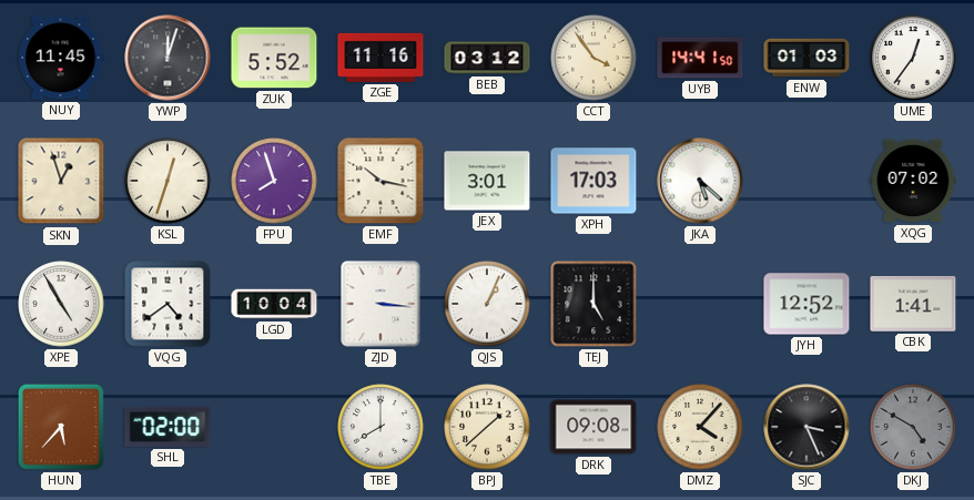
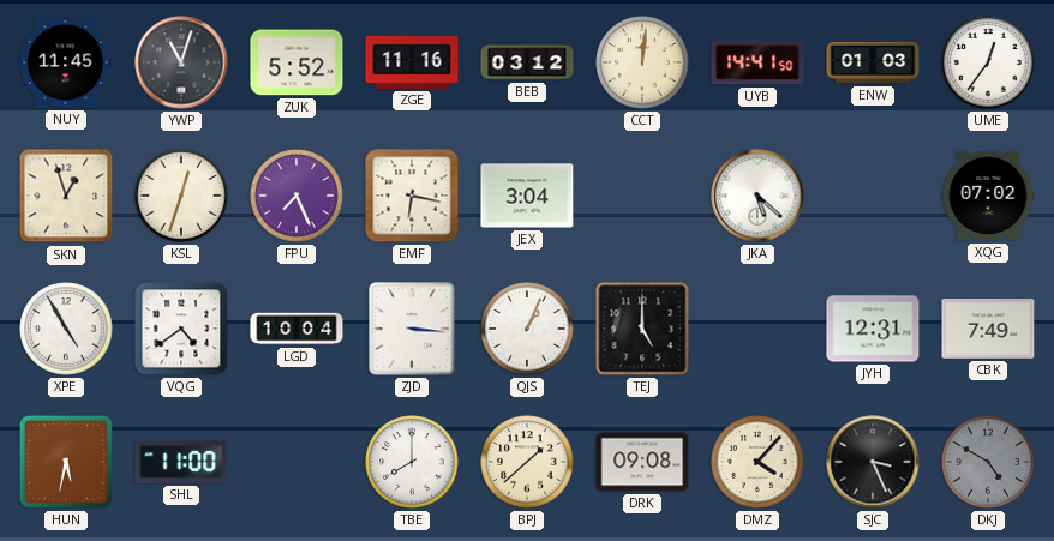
YWP: 12:03 -> 11:03 (181, 62)
CCT: 3:54 -> 12:01 (642, 62)
FPU: 7:57 -> 7:26 (297, 196)
EMF: 10:17 -> 6:17 (412, 196)
JEX: 3:01 -> 3:04 (527, 196)
XPH: 17:03 -> none (593, 181)
JYH: 12:52 -> 12:31 (873, 329)
CBK: 1:41 -> 7:49 (988, 329)
HUN: 5:37 -> 5:32 (66, 462)
SHL: 02:00 -> 11:00 (181, 462)
